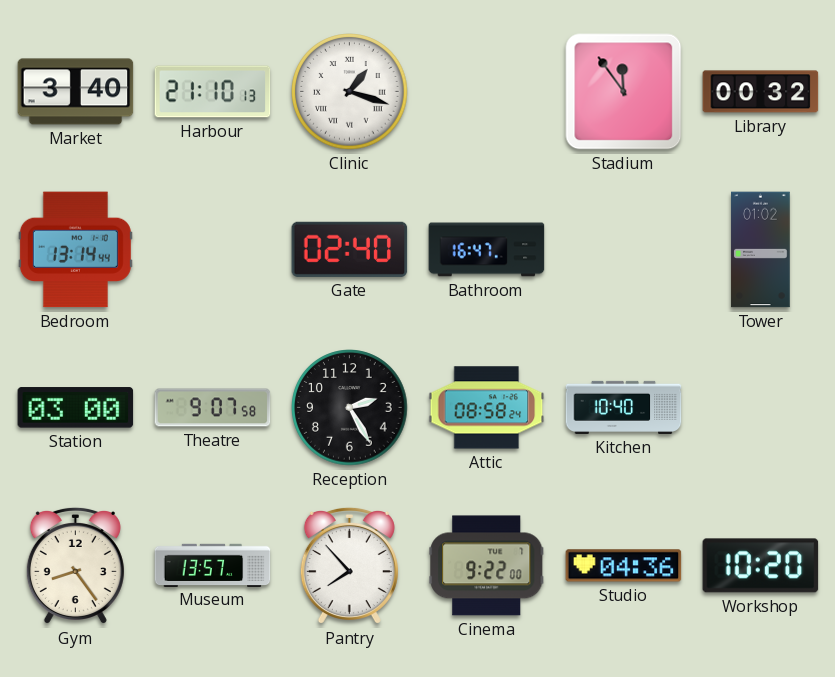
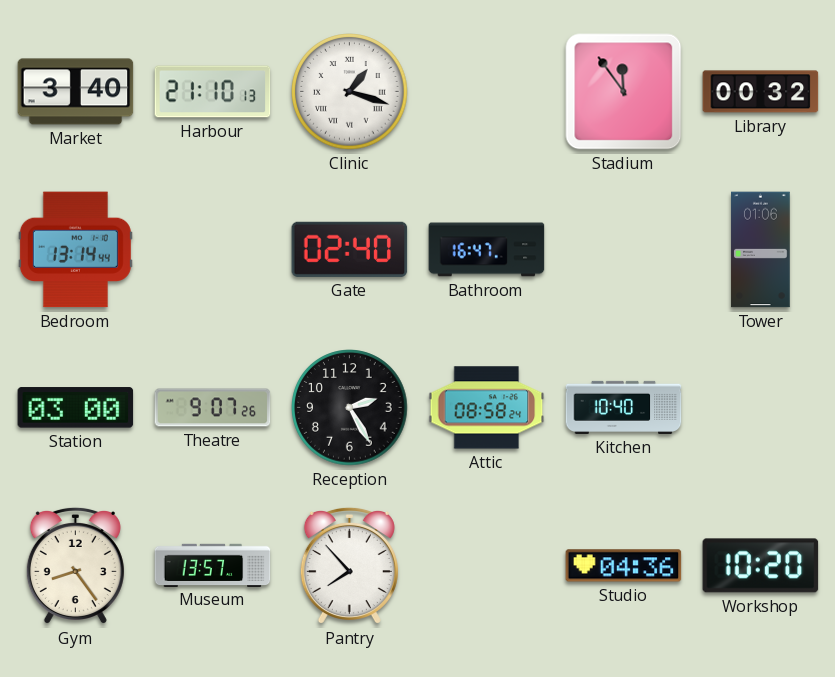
Tower: 01:02 -> 01:06 (761, 250)
Theatre: 9:07:58 -> 9:07:26 (213, 408)
Cinema: 9:22 -> none (487, 566)
